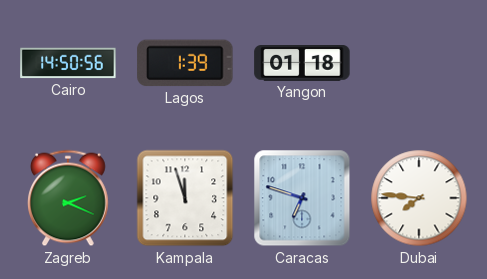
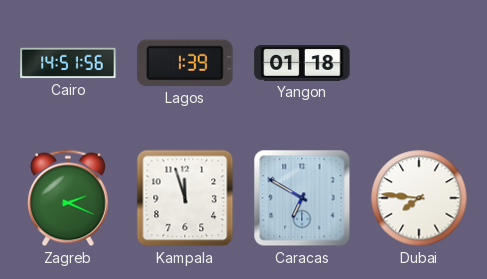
Cairo: 14:50 -> 14:51 (68, 63)
Caracas: 6:48 -> 6:50 (302, 198)
